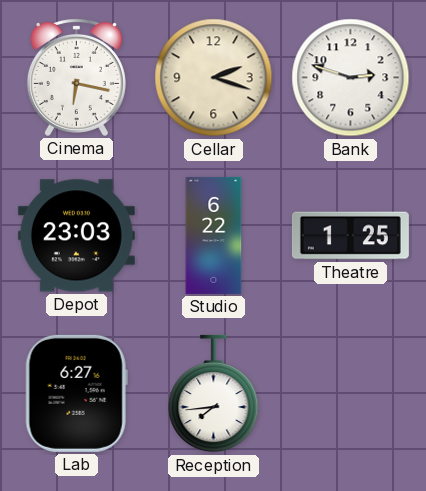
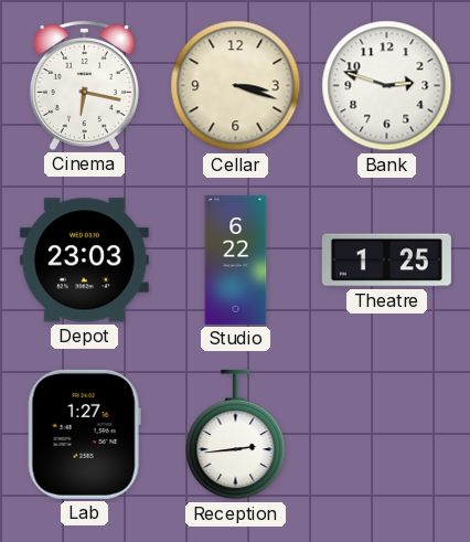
Cellar: 2:18 -> 3:18 (236, 86)
Lab: 6:27 -> 1:27 (84, 434)
Reception: 7:44 -> 2:44 (236, 435)
